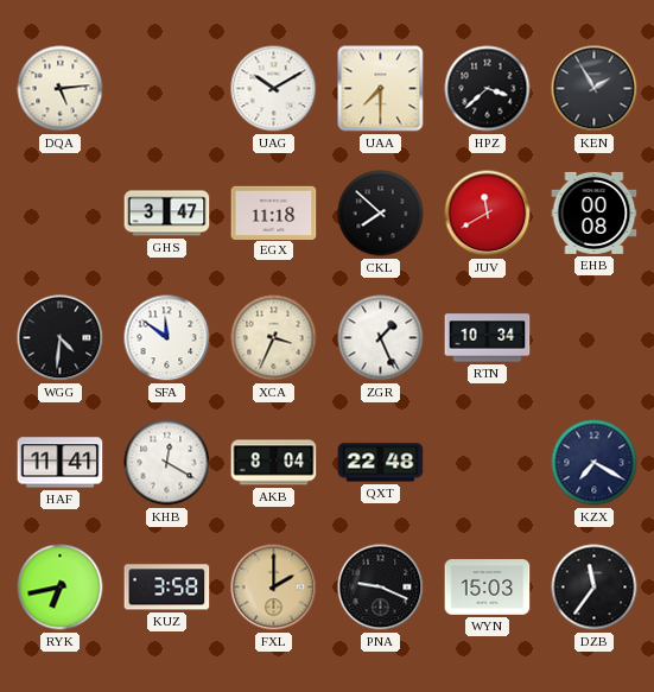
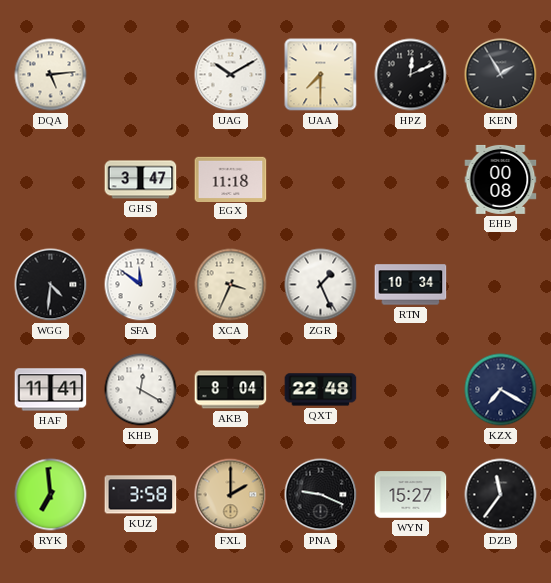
HPZ: 3:38 -> 12:11 (411, 75)
CKL: 7:52 -> none (381, 214)
JUV: 11:40 -> none (488, 214)
RYK: 6:43 -> 6:59 (51, 495)
WYN: 15:03 -> 15:27 (411, 495)
